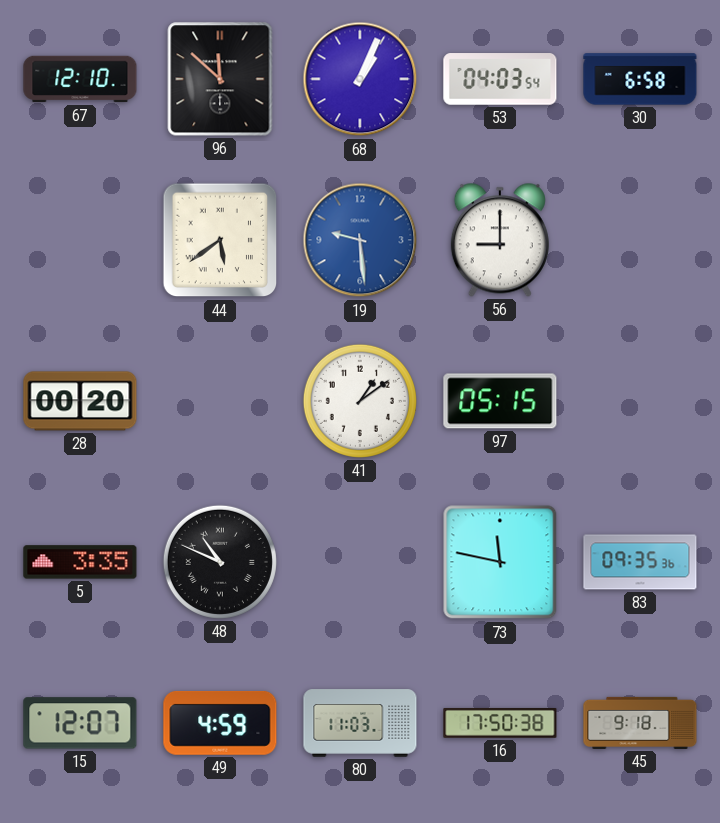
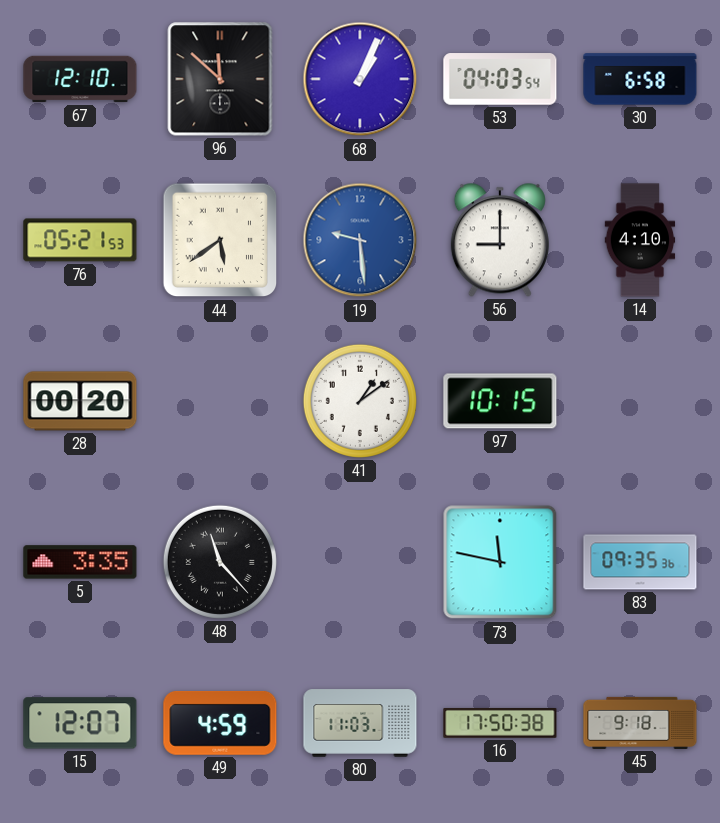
76: none -> 05:21 (80, 240)
14: none -> 4:10 (640, 240)
97: 05:15 -> 10:15 (500, 401)
48: 10:49 -> 11:23 (220, 562)
